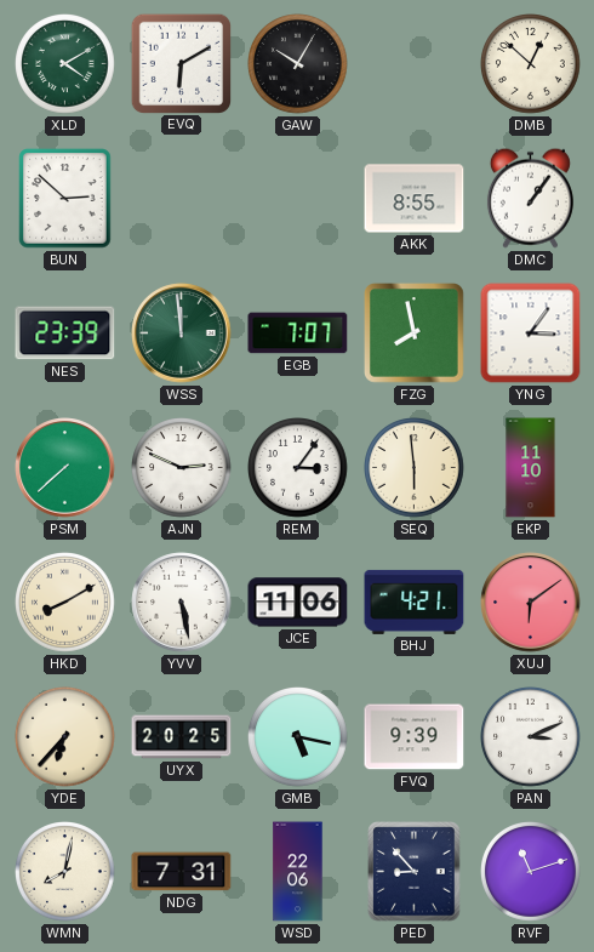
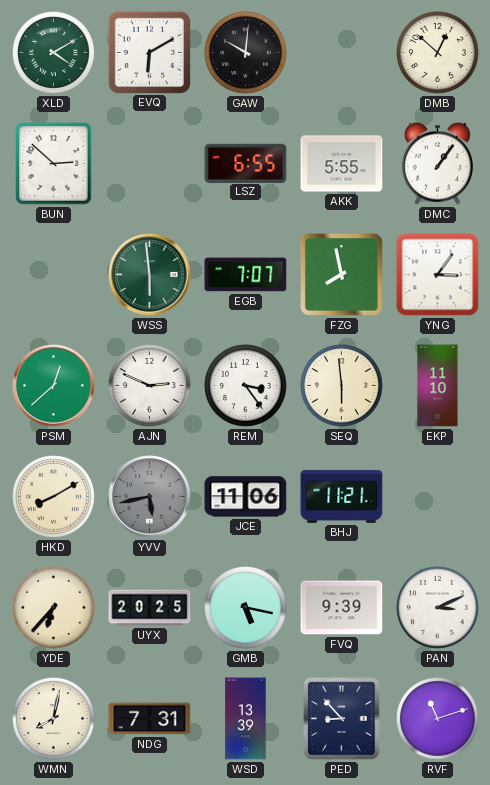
GAW: 10:05 -> 10:01 (246, 53)
LSZ: none -> 6:55 (246, 163)
AKK: 8:55 -> 5:55 (342, 164)
NES: 23:39 -> none (65, 334)
WSS: 11:59 -> 5:59 (150, 275)
PSM: 7:38 -> 12:38 (54, 386)
REM: 3:06 -> 3:24 (246, 386)
YVV: 5:28 -> 5:43 (150, 497)
YVV dial: white -> grey (150, 497)
BHJ: 4:21 -> 11:21 (342, 496)
XUJ: 6:09 -> none (531, 603)
WSD: 22:06 -> 13:39 (246, 719)
